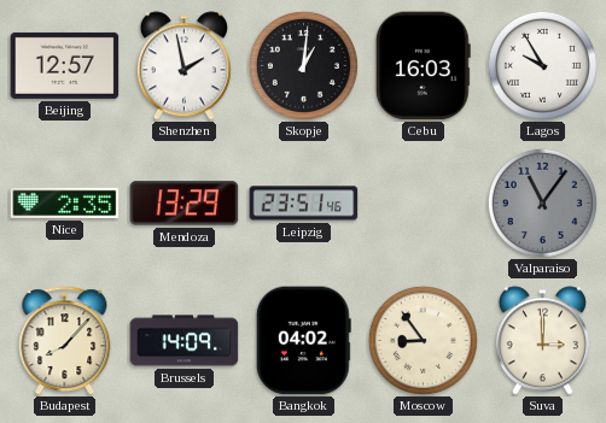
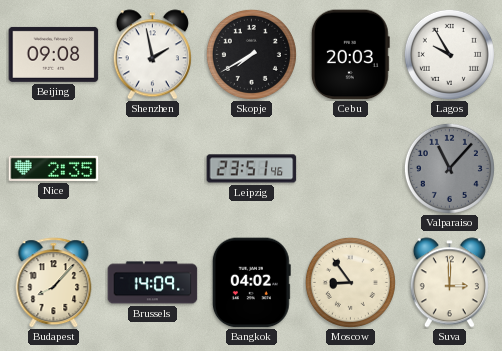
Beijing: 12:57 -> 09:08 (54, 54)
Skopje: 1:01 -> 7:40 (251, 54)
Cebu: 16:03 -> 20:03 (350, 55)
Mendoza: 13:29 -> none (185, 204)
Valparaiso: 11:06 -> 11:07 (449, 168)
